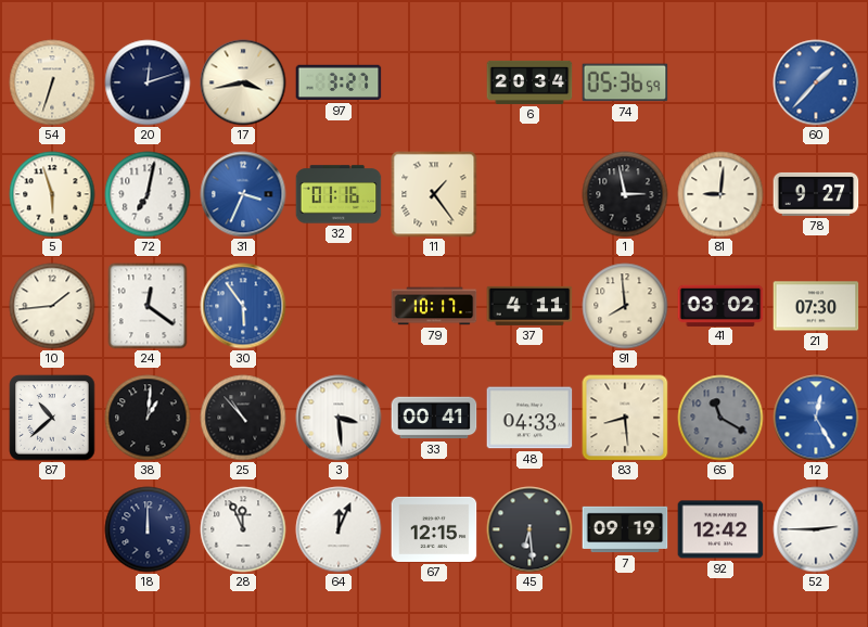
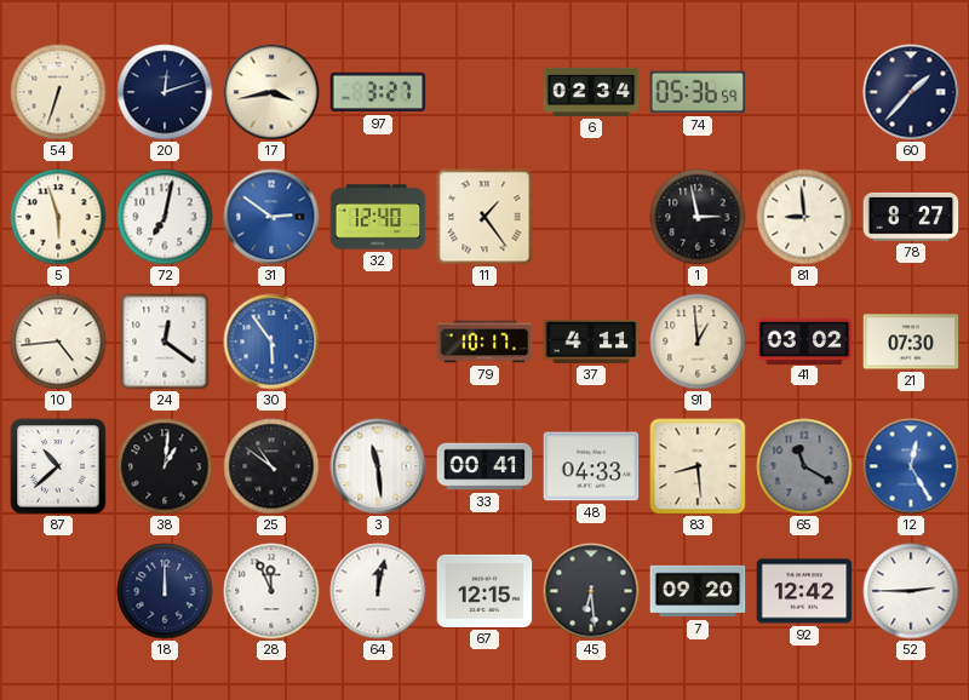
6: 20:34 -> 02:34 (591, 92)
60 dial: blue -> navy (911, 92)
31: 3:34 -> 2:51 (271, 217)
32: 01:16 -> 12:40 (378, 217)
81: 9:01 -> 8:59 (804, 217)
78: 9:27 -> 8:27 (911, 217)
10: 1:44 -> 4:44 (58, 342)
91: 7:59 -> 12:59 (698, 342)
25: 10:53 -> 10:51 (271, 466)
3: 3:29 -> 11:29 (378, 466)
64: 12:04 -> 12:02 (378, 591)
7: 09:19 -> 09:20 (698, 591)
